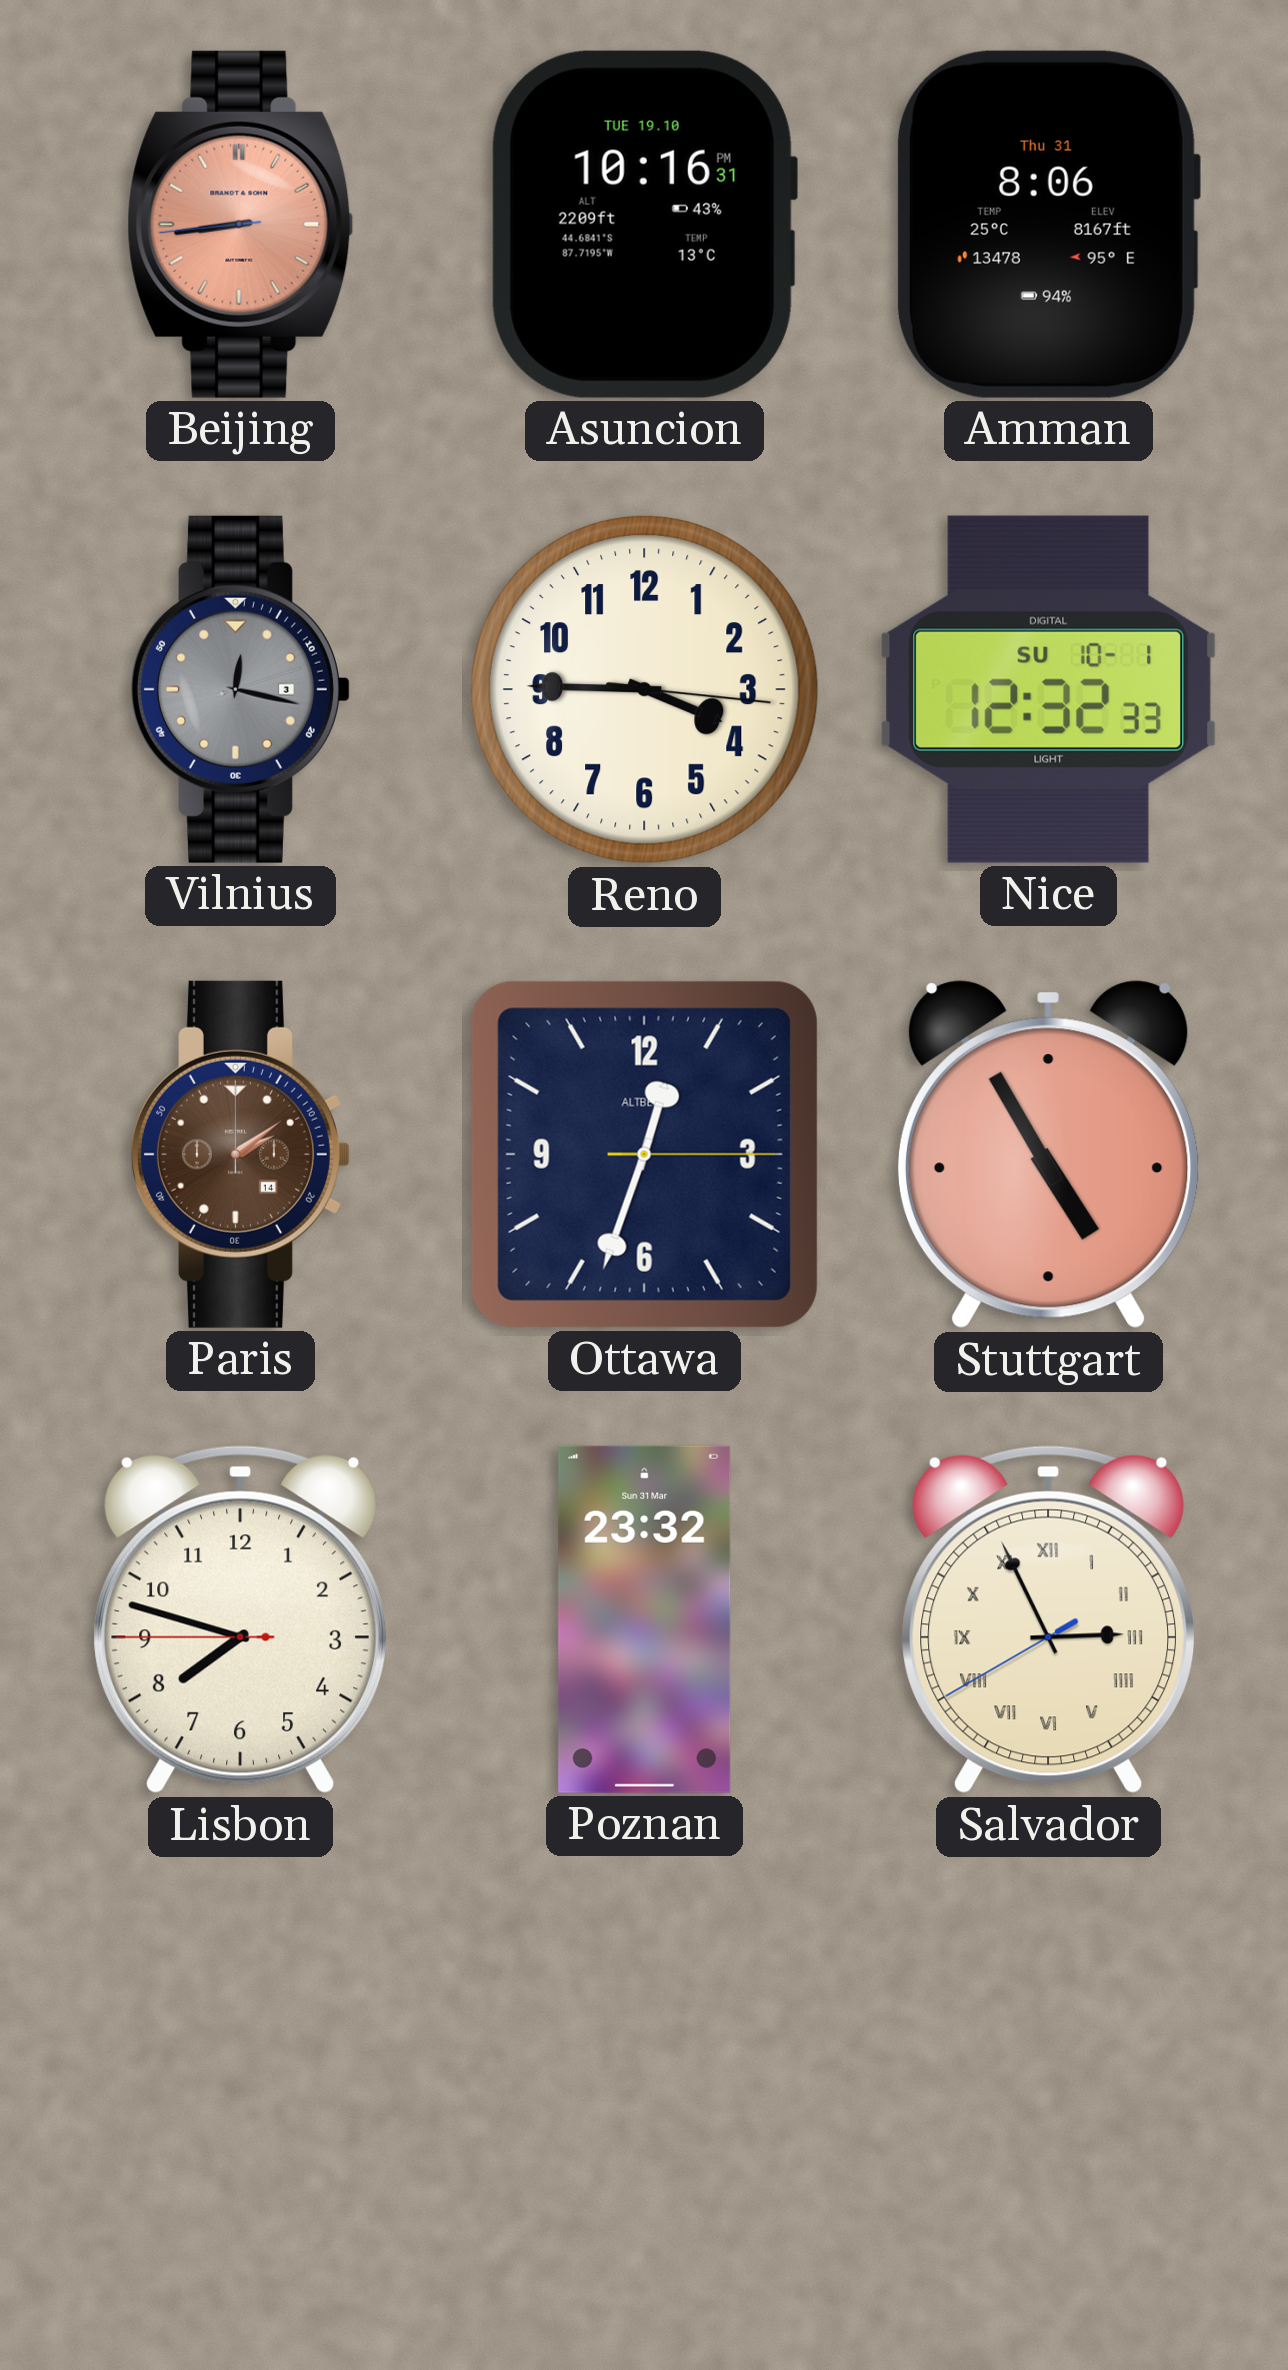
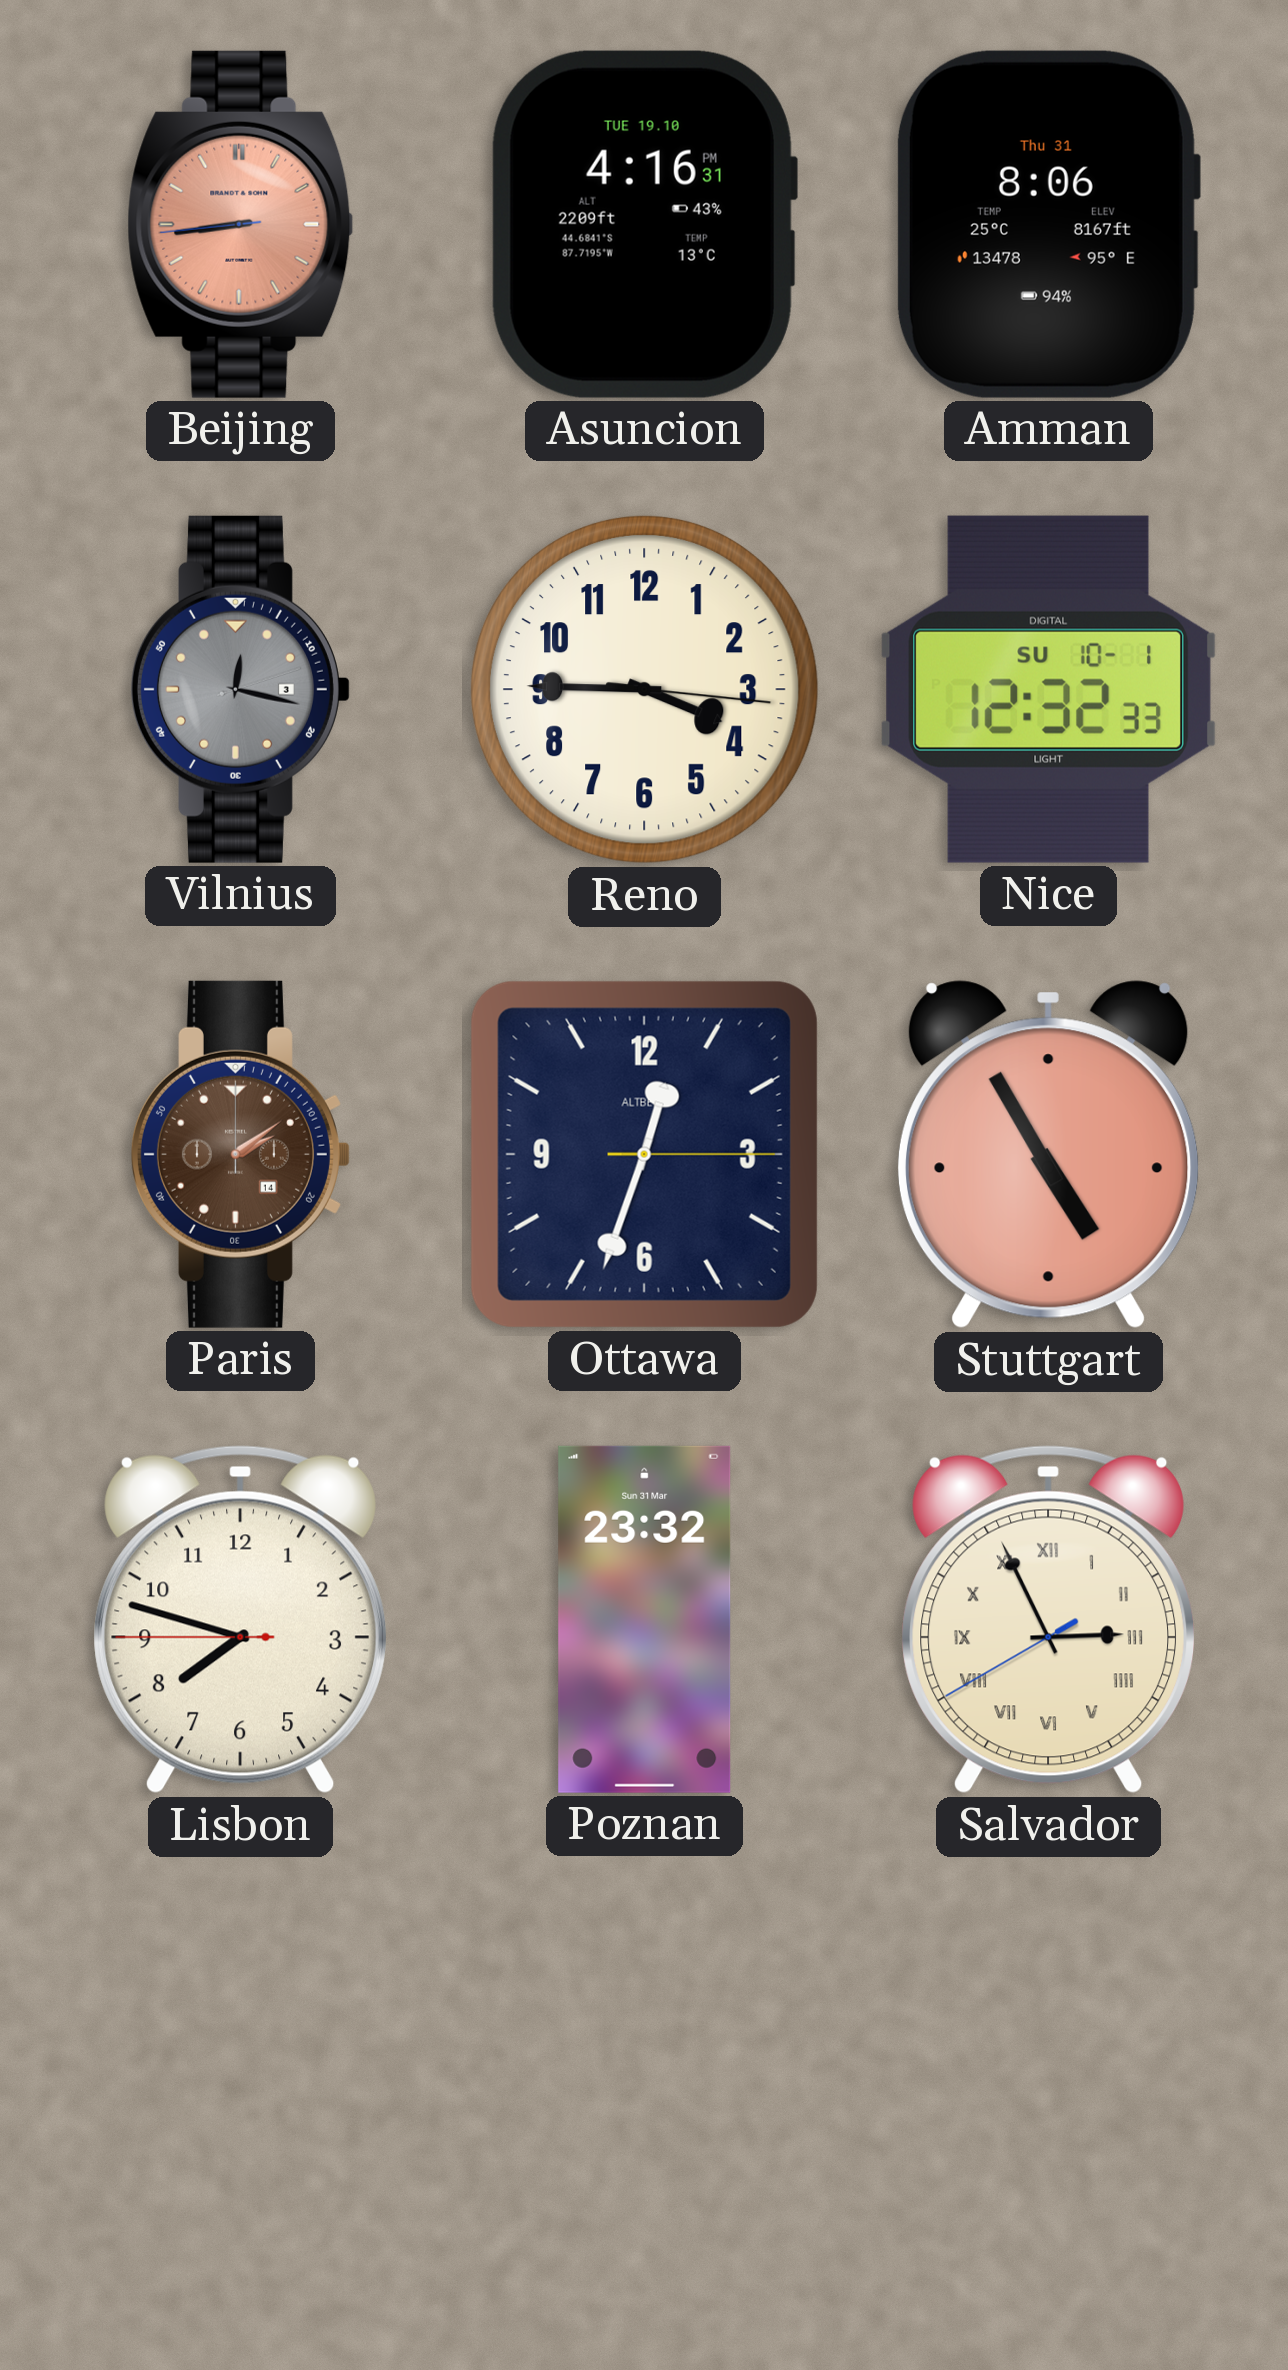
Asuncion: 10:16 -> 4:16 (644, 224)
